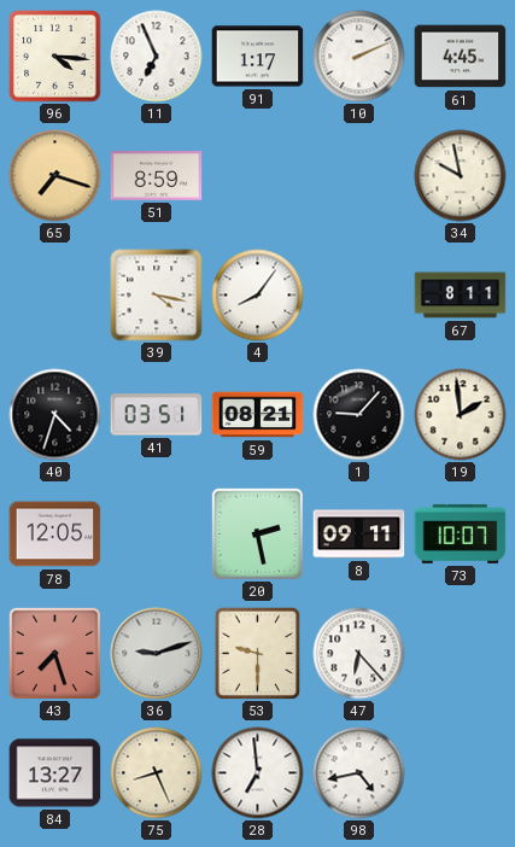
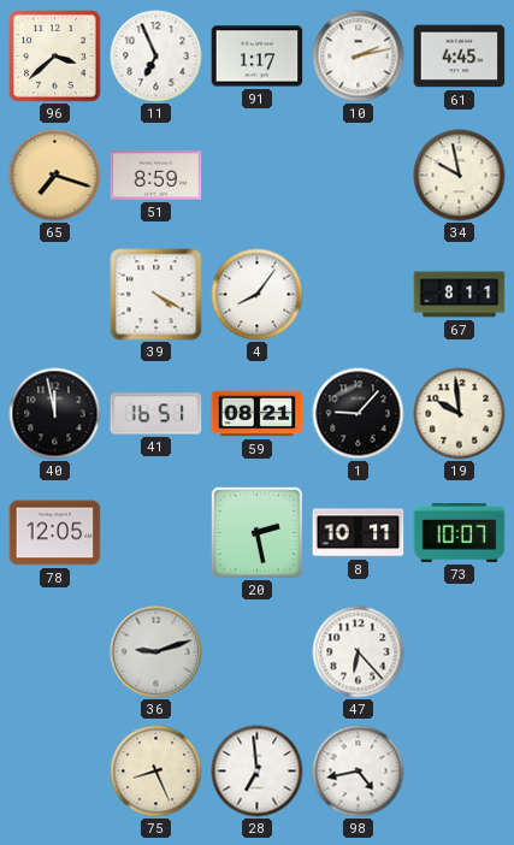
96: 4:16 -> 3:38 (55, 57)
10: 2:11 -> 2:13 (359, 57)
39: 4:17 -> 4:20 (156, 295)
40: 4:33 -> 11:58 (55, 414)
41: 03:51 -> 16:51 (156, 414)
19: 1:59 -> 9:59 (460, 414)
8: 09:11 -> 10:11 (359, 533)
43: 7:27 -> none (54, 653)
53: 9:30 -> none (258, 653)
84: 13:27 -> none (55, 773)
